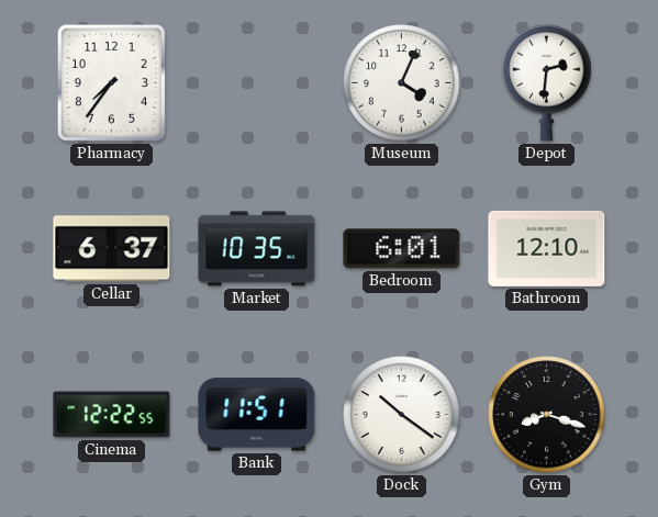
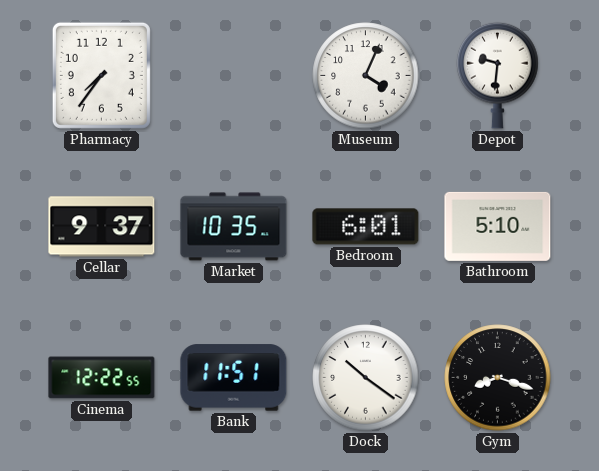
Depot: 2:31 -> 9:31 (498, 75)
Cellar: 6:37 -> 9:37 (102, 227)
Bathroom: 12:10 -> 5:10 (498, 226)
